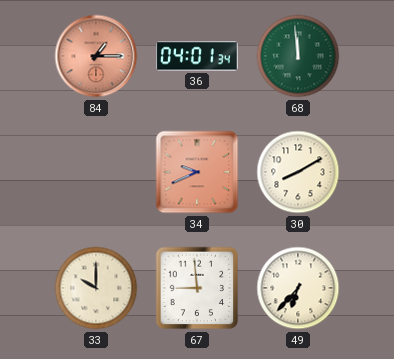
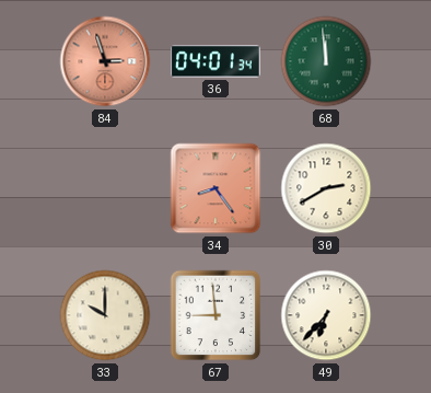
84: 1:15 -> 2:57 (105, 61)
34: 9:41 -> 8:24 (215, 188)
30: 8:10 -> 2:40 (326, 188)
